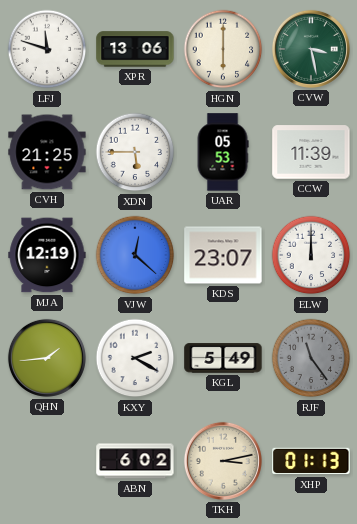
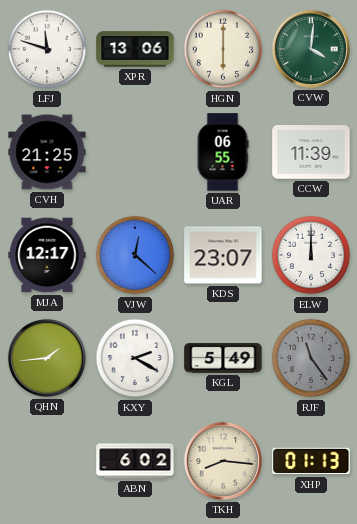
CVW: 3:28 -> 4:01 (311, 49)
XDN: 5:45 -> none (135, 152)
UAR: 05:53 -> 06:55 (223, 152)
MJA: 12:19 -> 12:17 (47, 255)
TKH: 3:13 -> 8:16 (223, 461)
